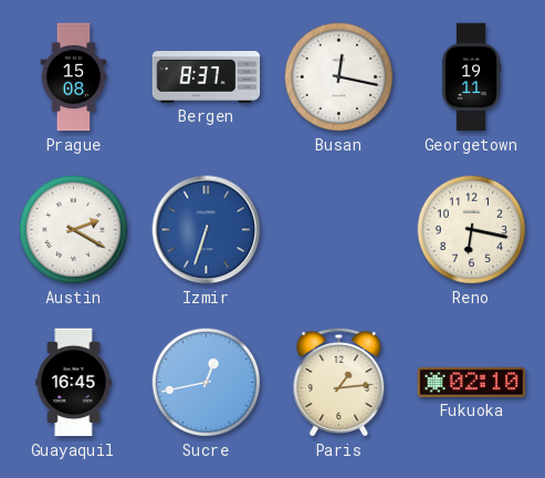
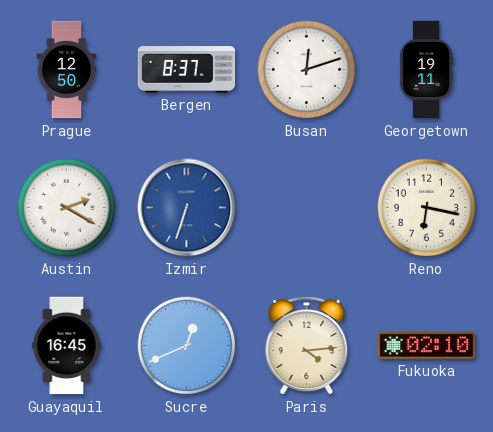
Prague: 15:08 -> 12:50 (67, 70)
Busan: 12:17 -> 12:12 (307, 70)
Sucre: 12:43 -> 12:41 (187, 346)
Paris: 1:14 -> 4:14 (307, 345)
